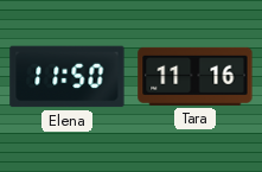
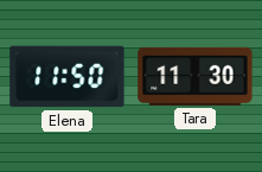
Tara: 11:16 -> 11:30 (196, 76)
